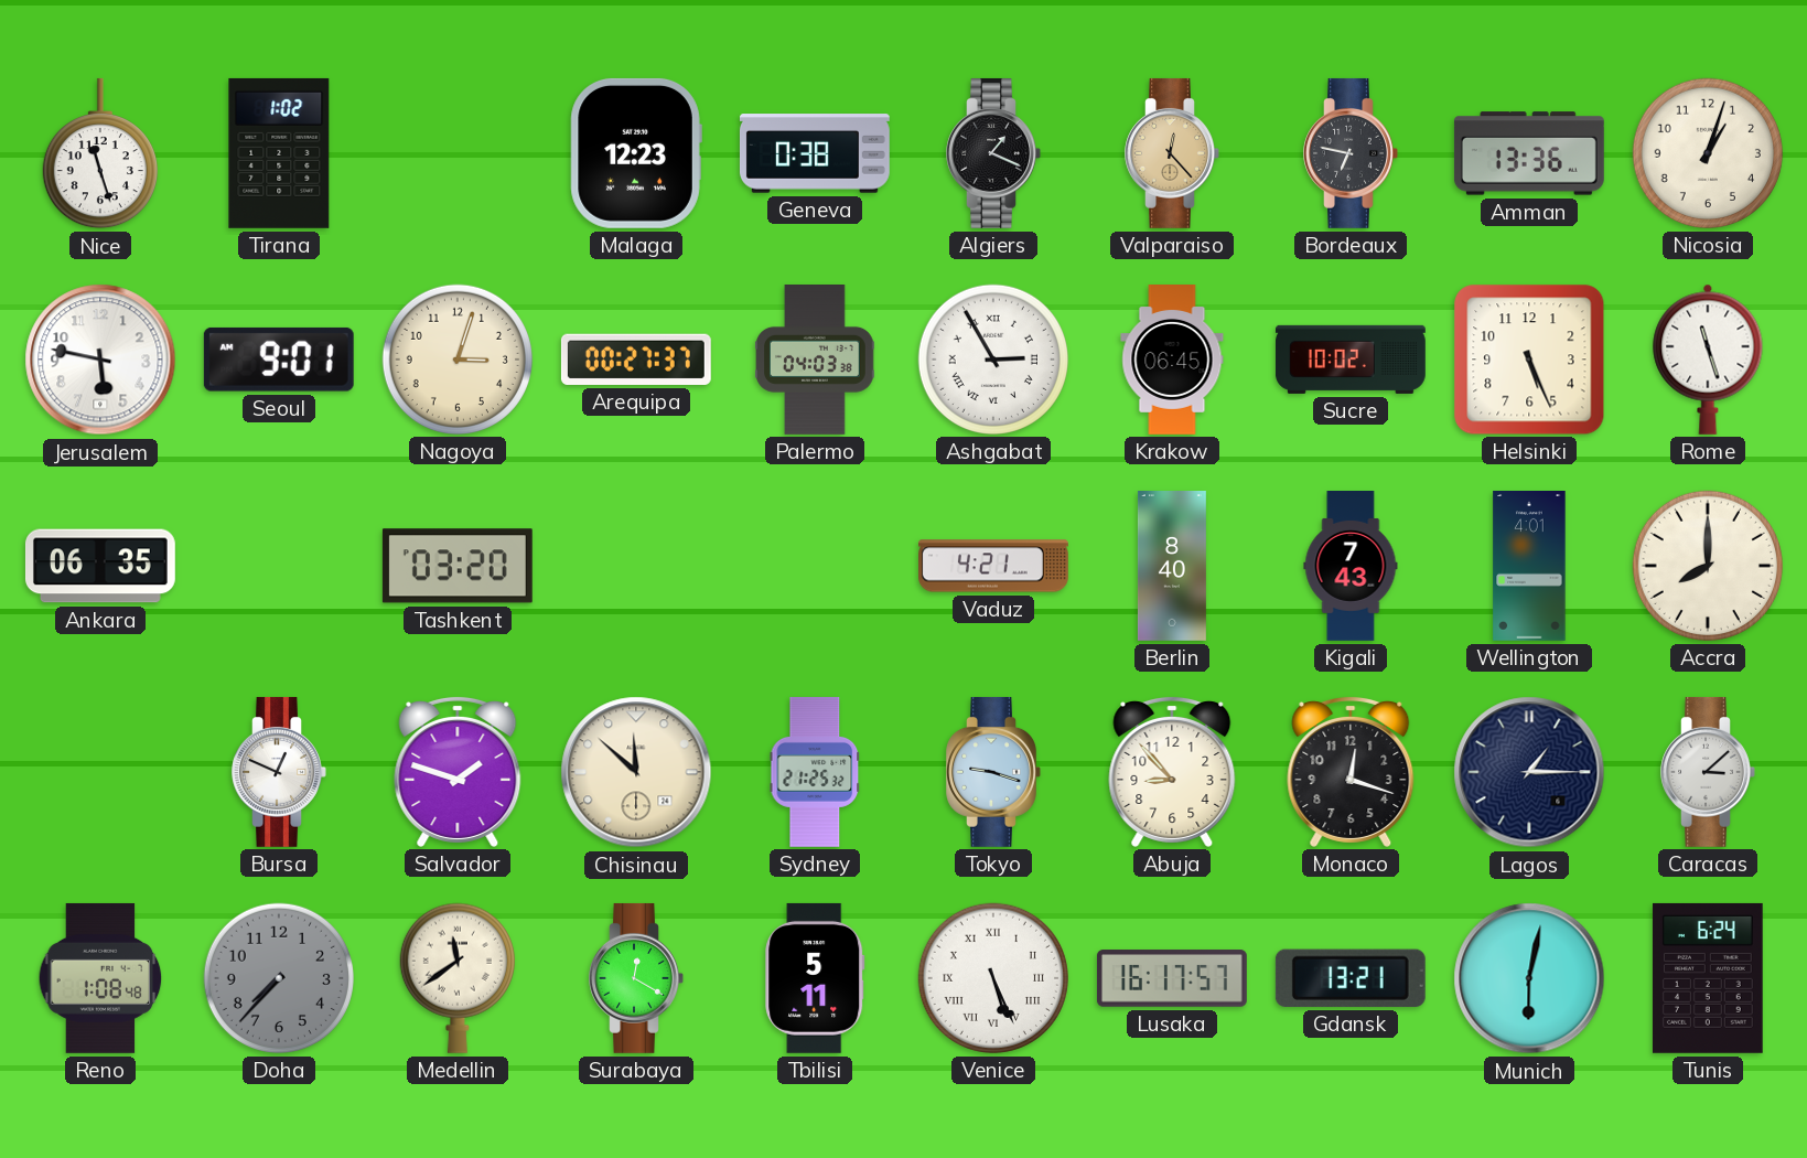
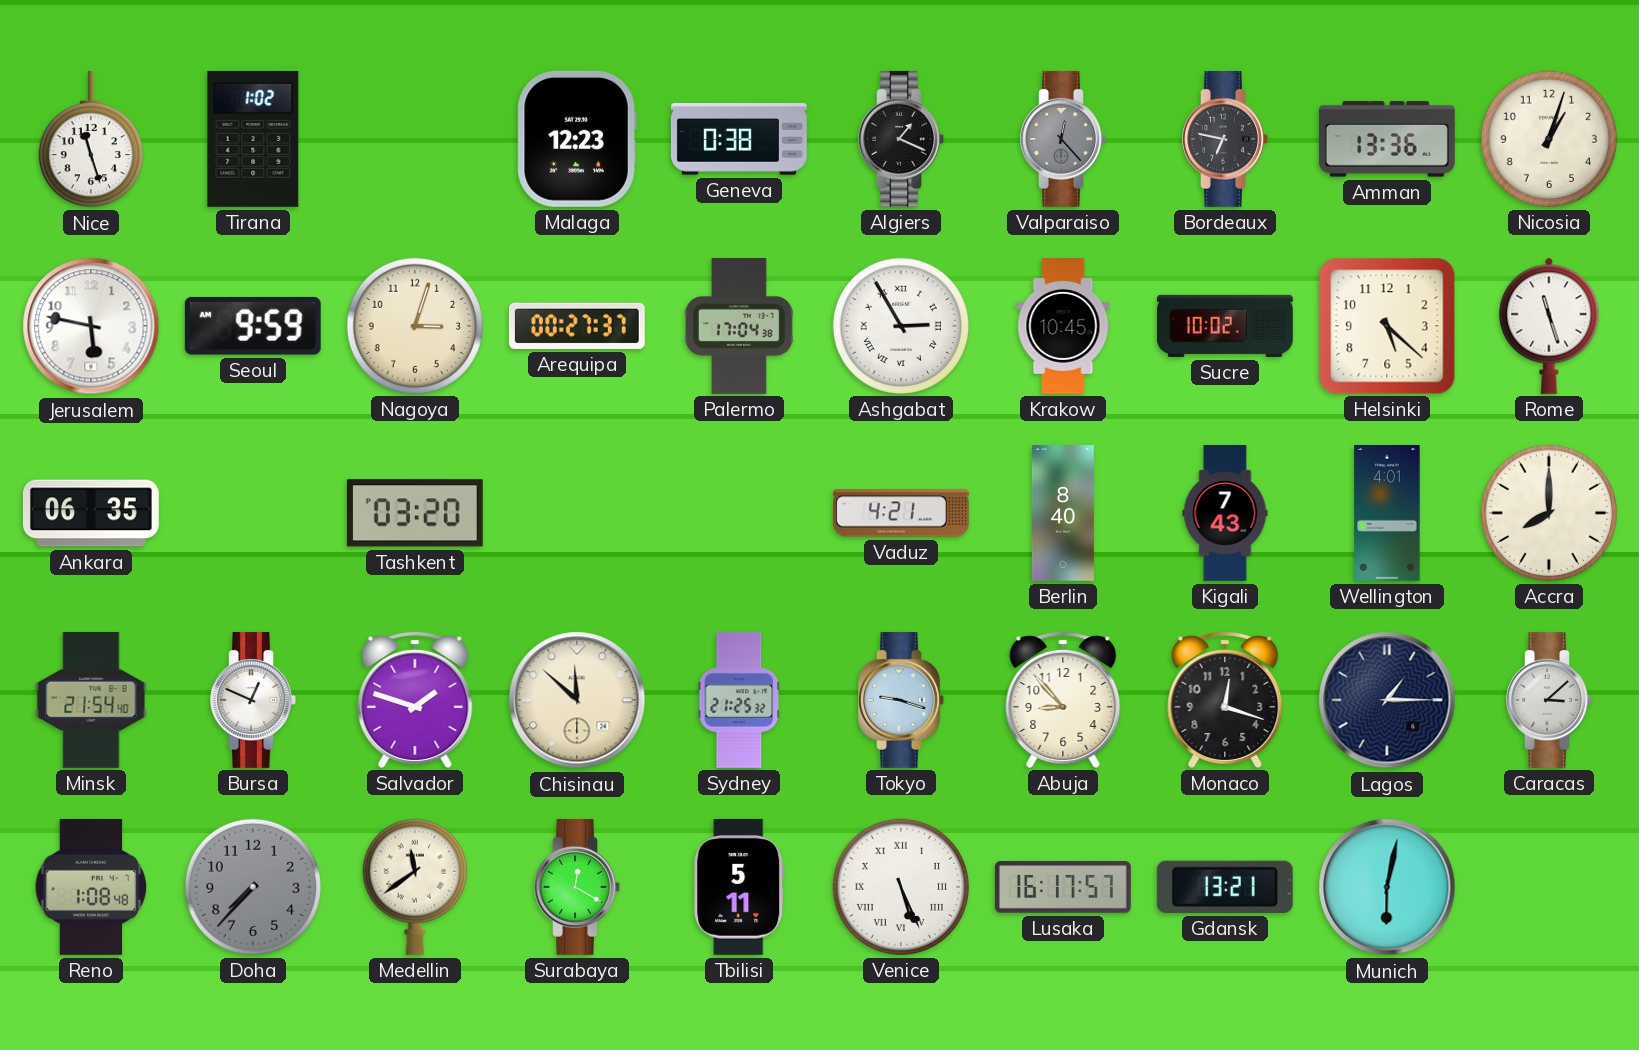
Valparaiso dial: champagne -> grey (1063, 139)
Seoul: 9:01 -> 9:59 (253, 326)
Palermo: 04:03 -> 17:04 (740, 327)
Krakow: 06:45 -> 10:45 (1063, 327)
Helsinki: 5:26 -> 5:22 (1387, 326)
Minsk: none -> 21:54 (91, 700)
Tunis: 6:24 -> none (1708, 978)
